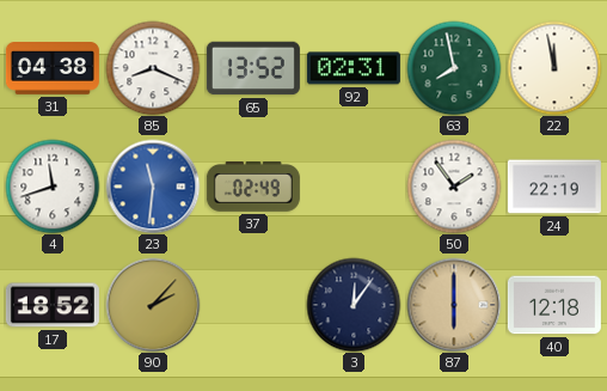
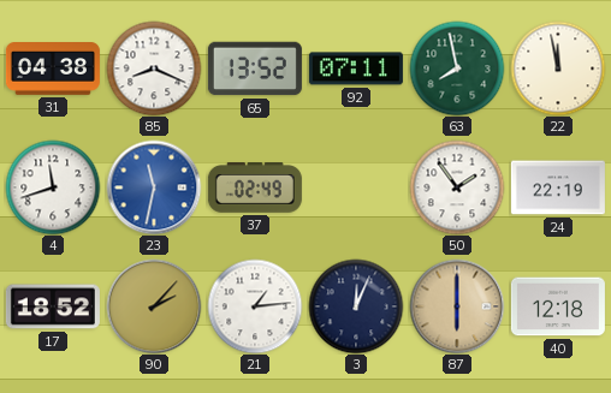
92: 02:31 -> 07:11 (356, 69)
23: 11:31 -> 11:32 (154, 187)
21: none -> 1:14 (255, 306)
3: 12:06 -> 12:04 (356, 306)
